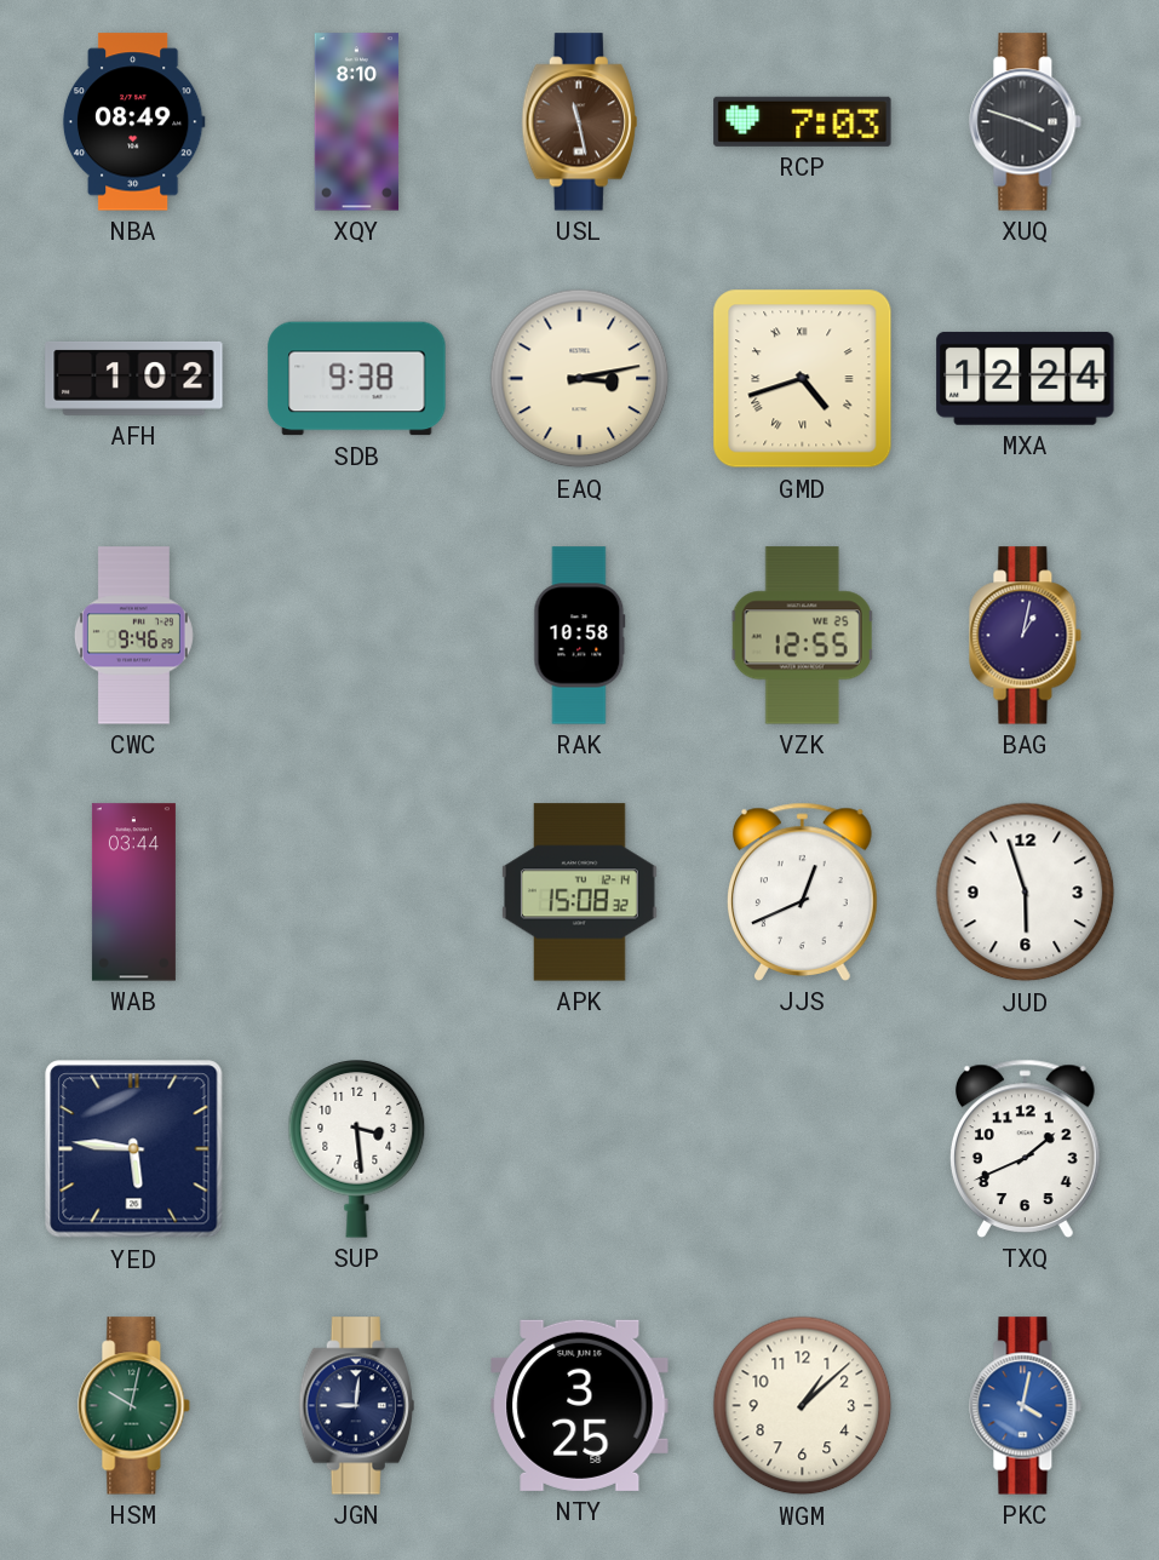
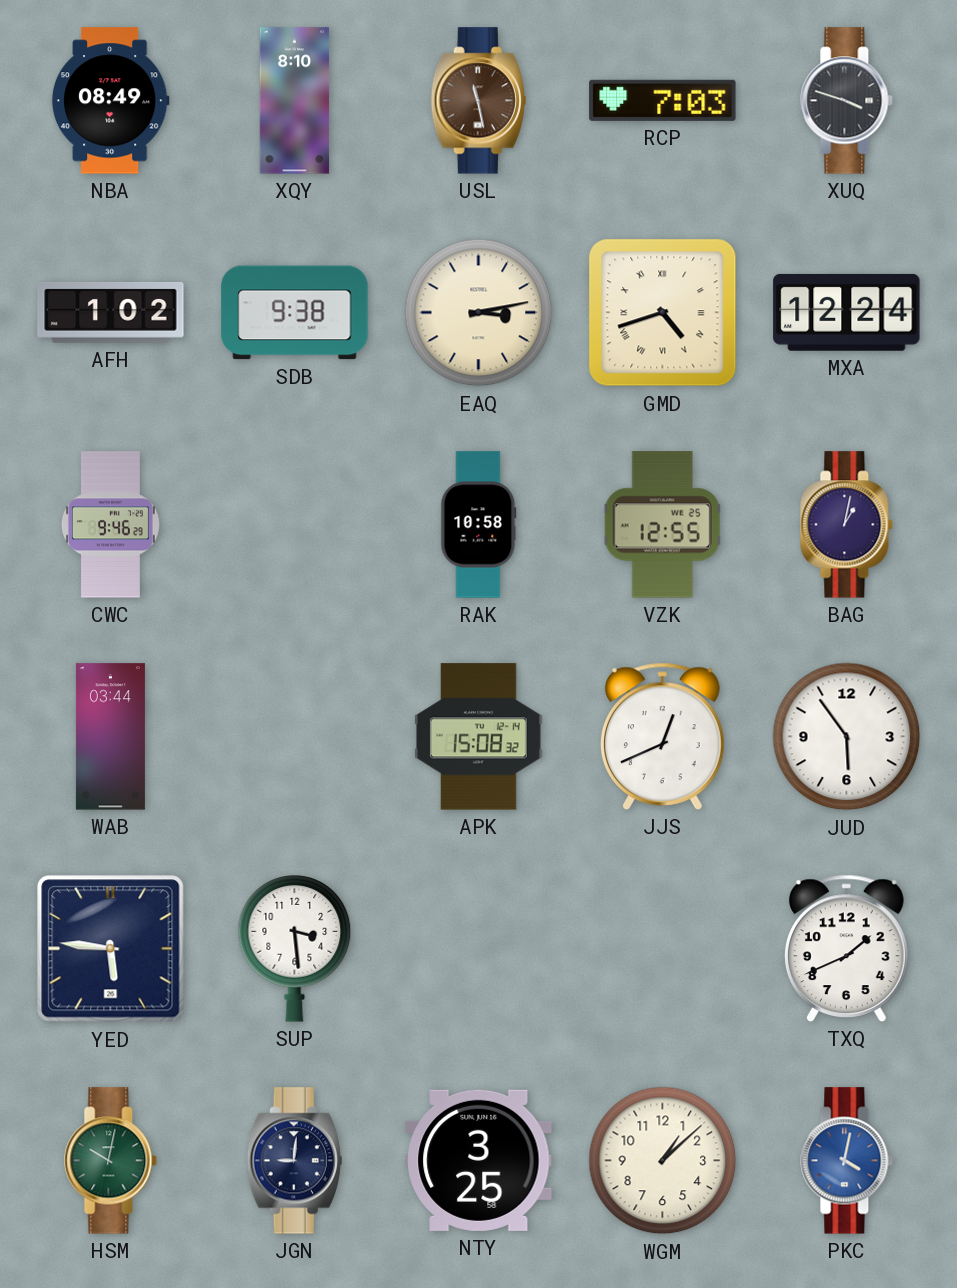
JUD: 5:57 -> 5:54 (847, 737)
